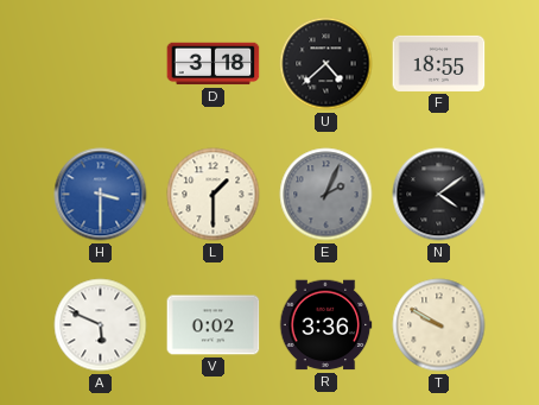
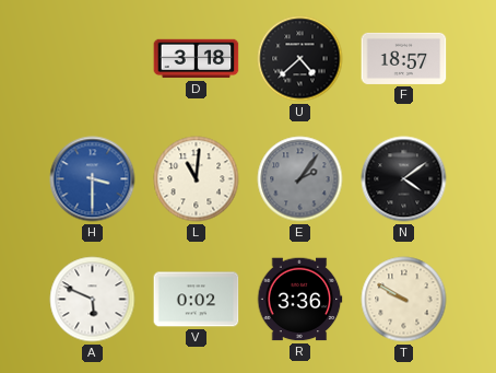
F: 18:55 -> 18:57 (404, 58)
L: 1:30 -> 11:01 (197, 179)
E: 2:04 -> 2:06 (300, 179)
